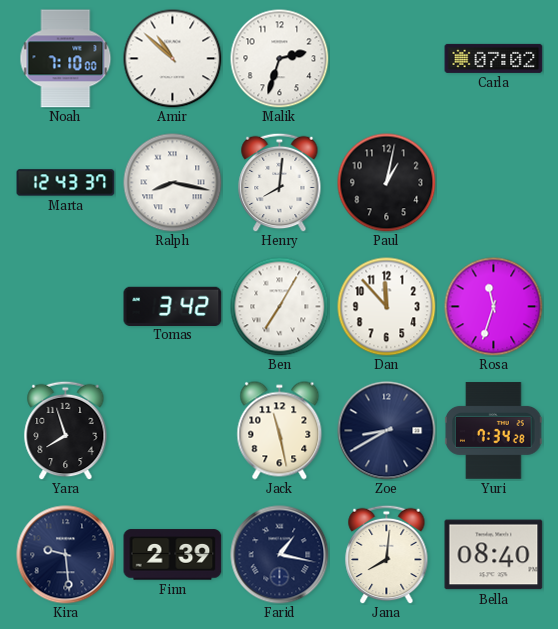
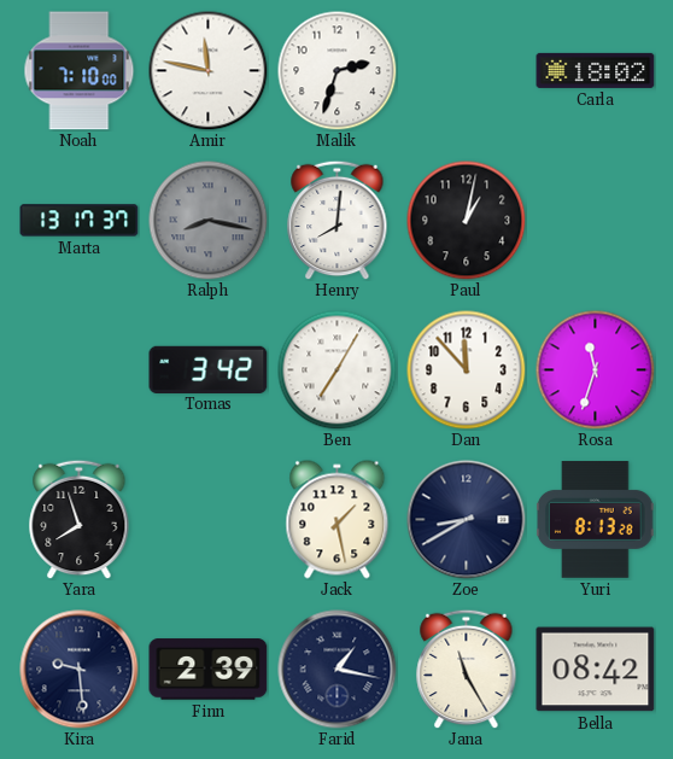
Amir: 10:52 -> 11:47 (209, 71)
Carla: 07:02 -> 18:02 (596, 70)
Marta: 12:43 -> 13:17 (80, 221)
Ralph dial: white -> grey (209, 221)
Jack: 11:28 -> 1:28 (338, 520)
Yuri: 7:34 -> 8:13 (596, 520)
Jana: 8:01 -> 11:25 (467, 668)
Bella: 08:40 -> 08:42 (596, 670)
